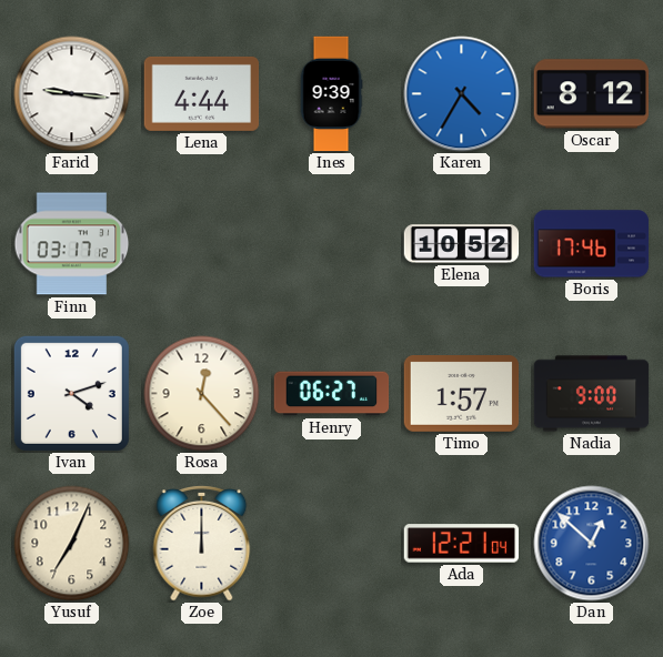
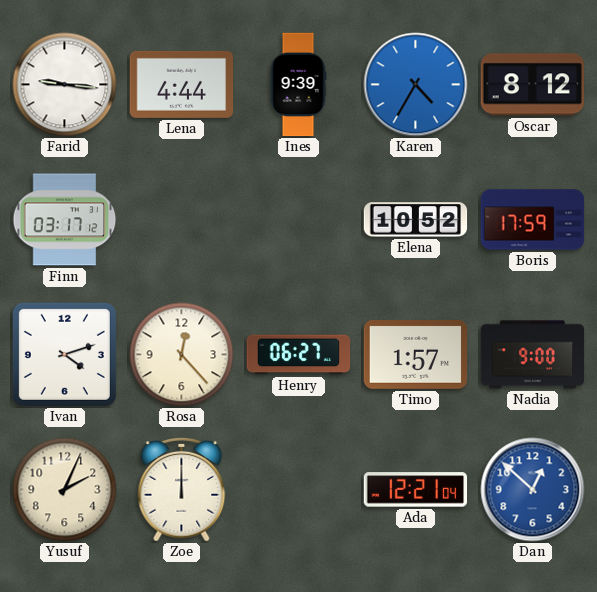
Boris: 17:46 -> 17:59 (533, 220)
Yusuf: 7:04 -> 2:04 (65, 490)
